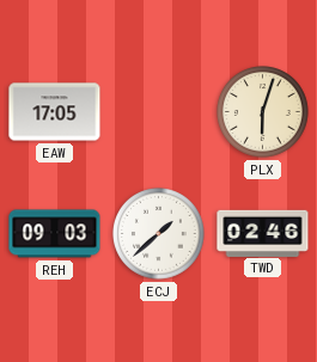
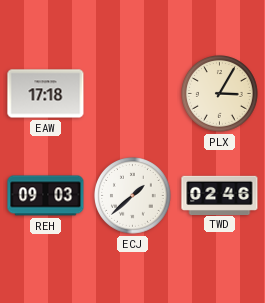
EAW: 17:05 -> 17:18 (46, 94)
PLX: 6:03 -> 3:05 (220, 94)
